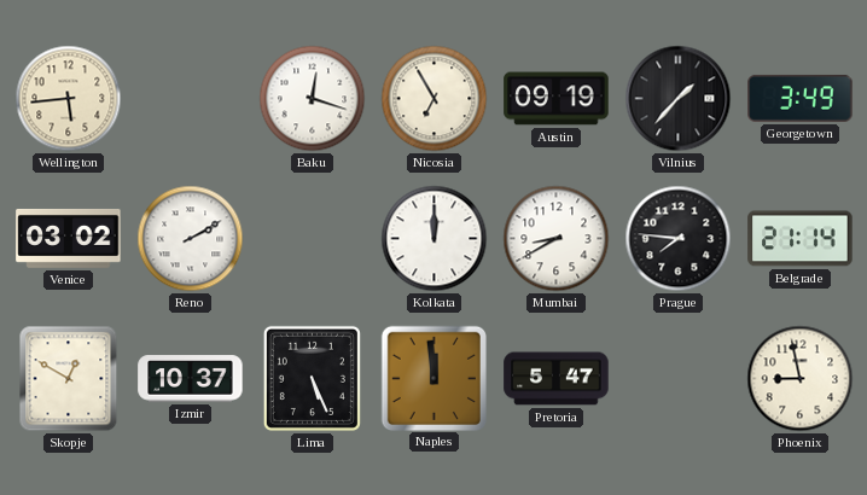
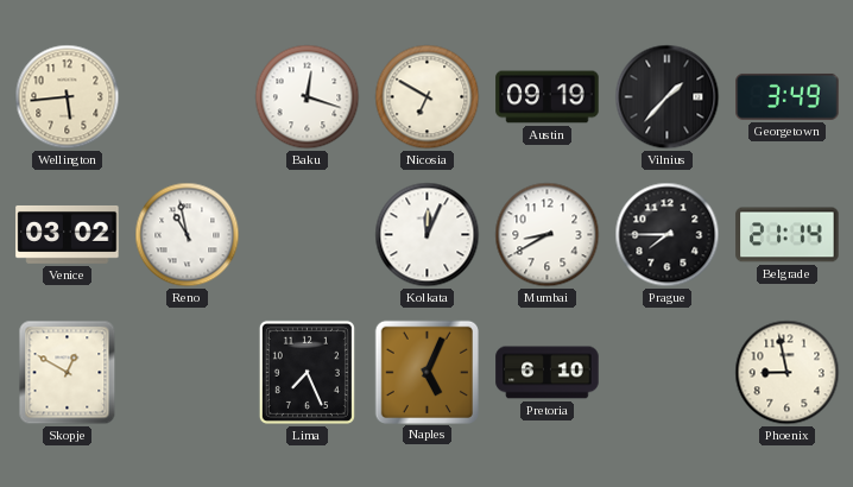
Nicosia: 6:55 -> 6:50 (428, 97)
Reno: 2:10 -> 10:58 (188, 235)
Kolkata: 12:00 -> 12:04 (428, 235)
Prague: 7:46 -> 7:45 (668, 235)
Izmir: 10:37 -> none (191, 379)
Lima: 5:26 -> 7:26 (307, 372)
Naples: 11:59 -> 5:04 (426, 372)
Pretoria: 5:47 -> 6:10 (548, 373)
